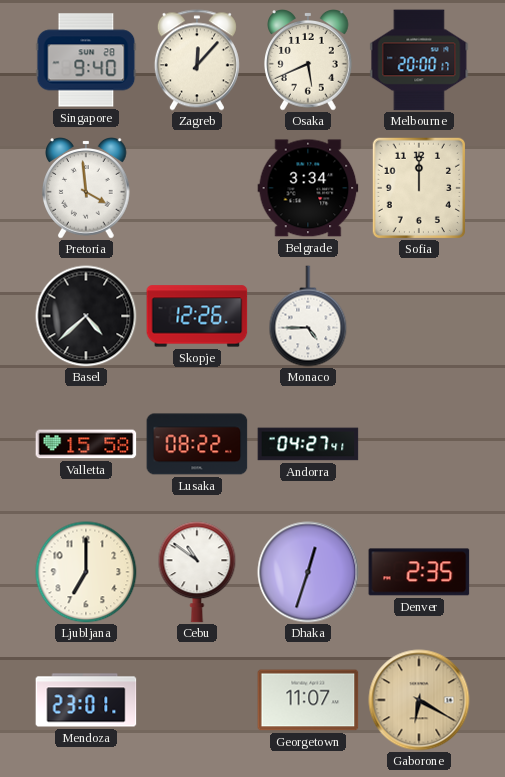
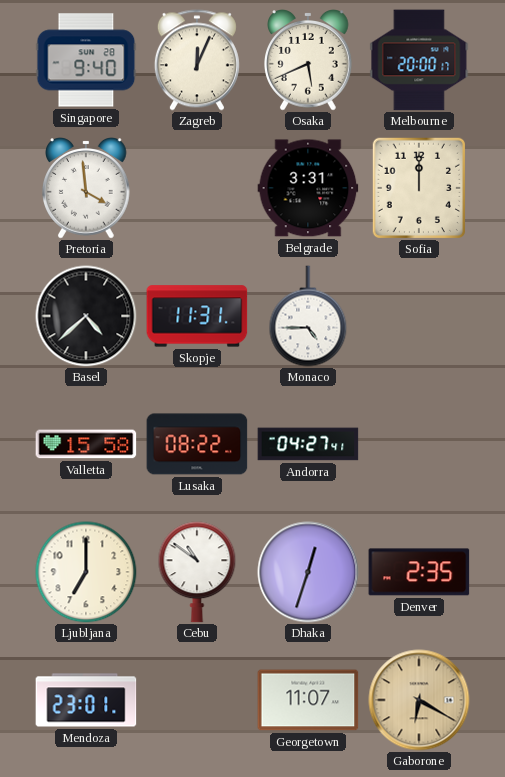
Zagreb: 12:07 -> 12:04 (197, 60)
Belgrade: 3:34 -> 3:31 (308, 188)
Skopje: 12:26 -> 11:31 (197, 316)
